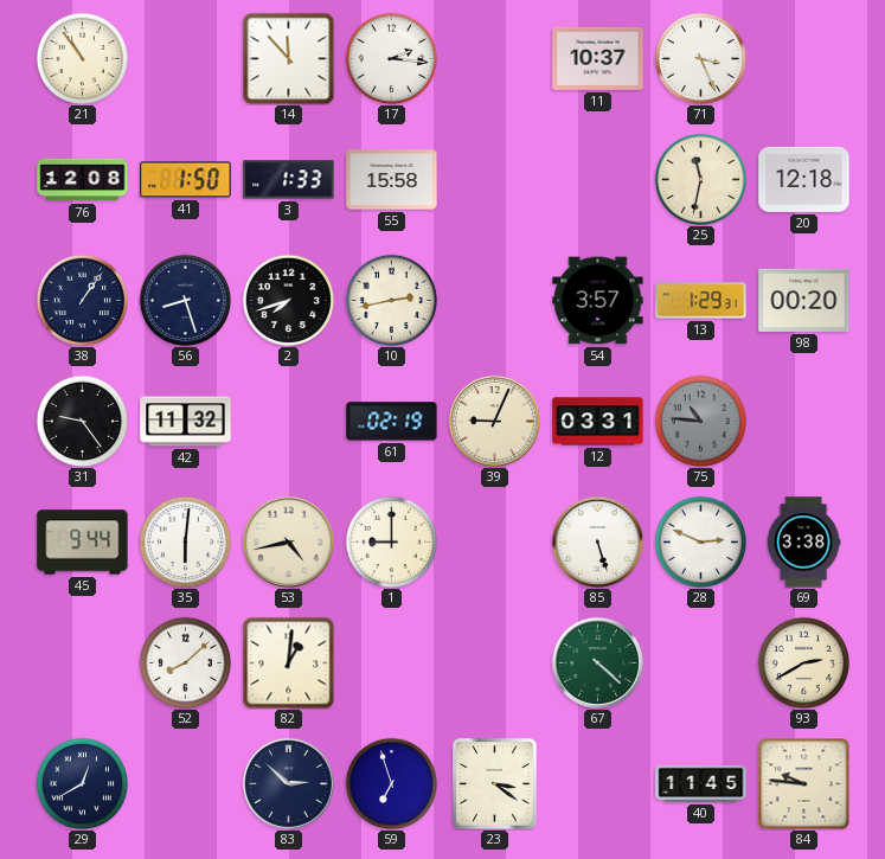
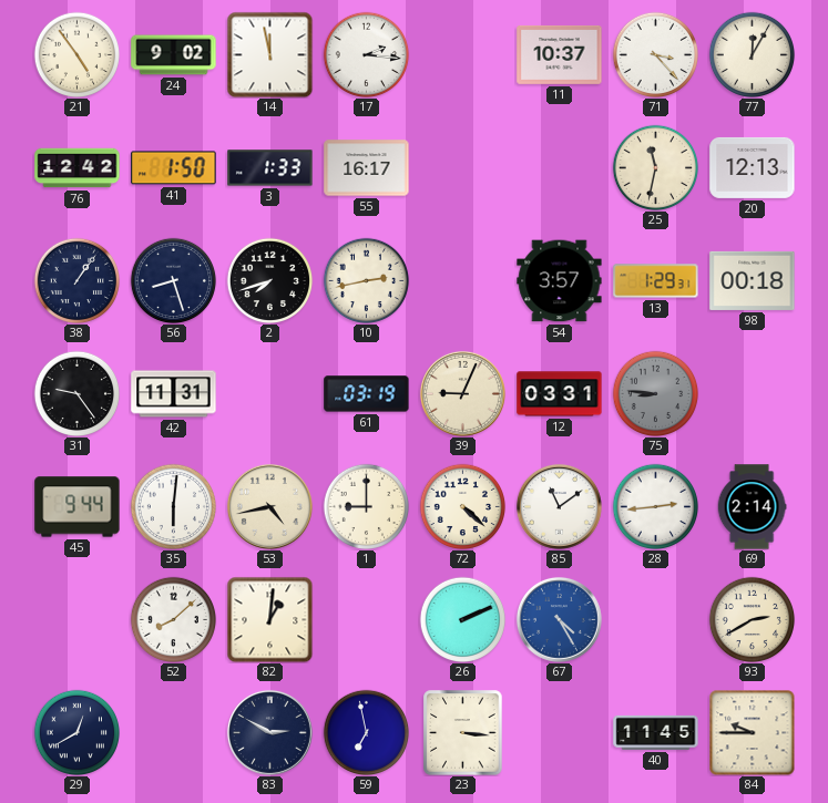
21: 10:54 -> 4:54 (76, 54)
24: none -> 9:02 (174, 55)
14: 11:53 -> 11:58 (269, 54)
71: 3:26 -> 3:23 (655, 54)
77: none -> 12:05 (752, 54)
76: 12:08 -> 12:42 (78, 168)
55: 15:58 -> 16:17 (367, 168)
20: 12:18 -> 12:13 (753, 167)
98: 00:20 -> 00:18 (753, 280)
42: 11:32 -> 11:31 (174, 394)
61: 02:19 -> 03:19 (367, 394)
75: 10:46 -> 8:46 (655, 393)
72: none -> 4:22 (462, 506)
85: 5:27 -> 11:09 (559, 506)
28: 2:49 -> 2:44 (655, 506)
69: 3:38 -> 2:14 (752, 507)
26: none -> 2:11 (462, 619)
67: 4:22 -> 4:25 (559, 619)
67 dial: green -> blue (559, 619)
83: 2:52 -> 2:50 (269, 732)
59: 6:57 -> 6:58 (366, 732)
23: 3:21 -> 3:16 (463, 733)
84: 9:46 -> 9:45 (752, 732)
